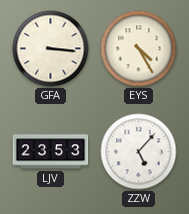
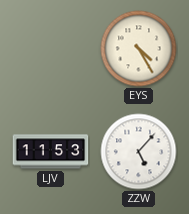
GFA: 3:16 -> none (51, 49)
LJV: 23:53 -> 11:53 (51, 152)
